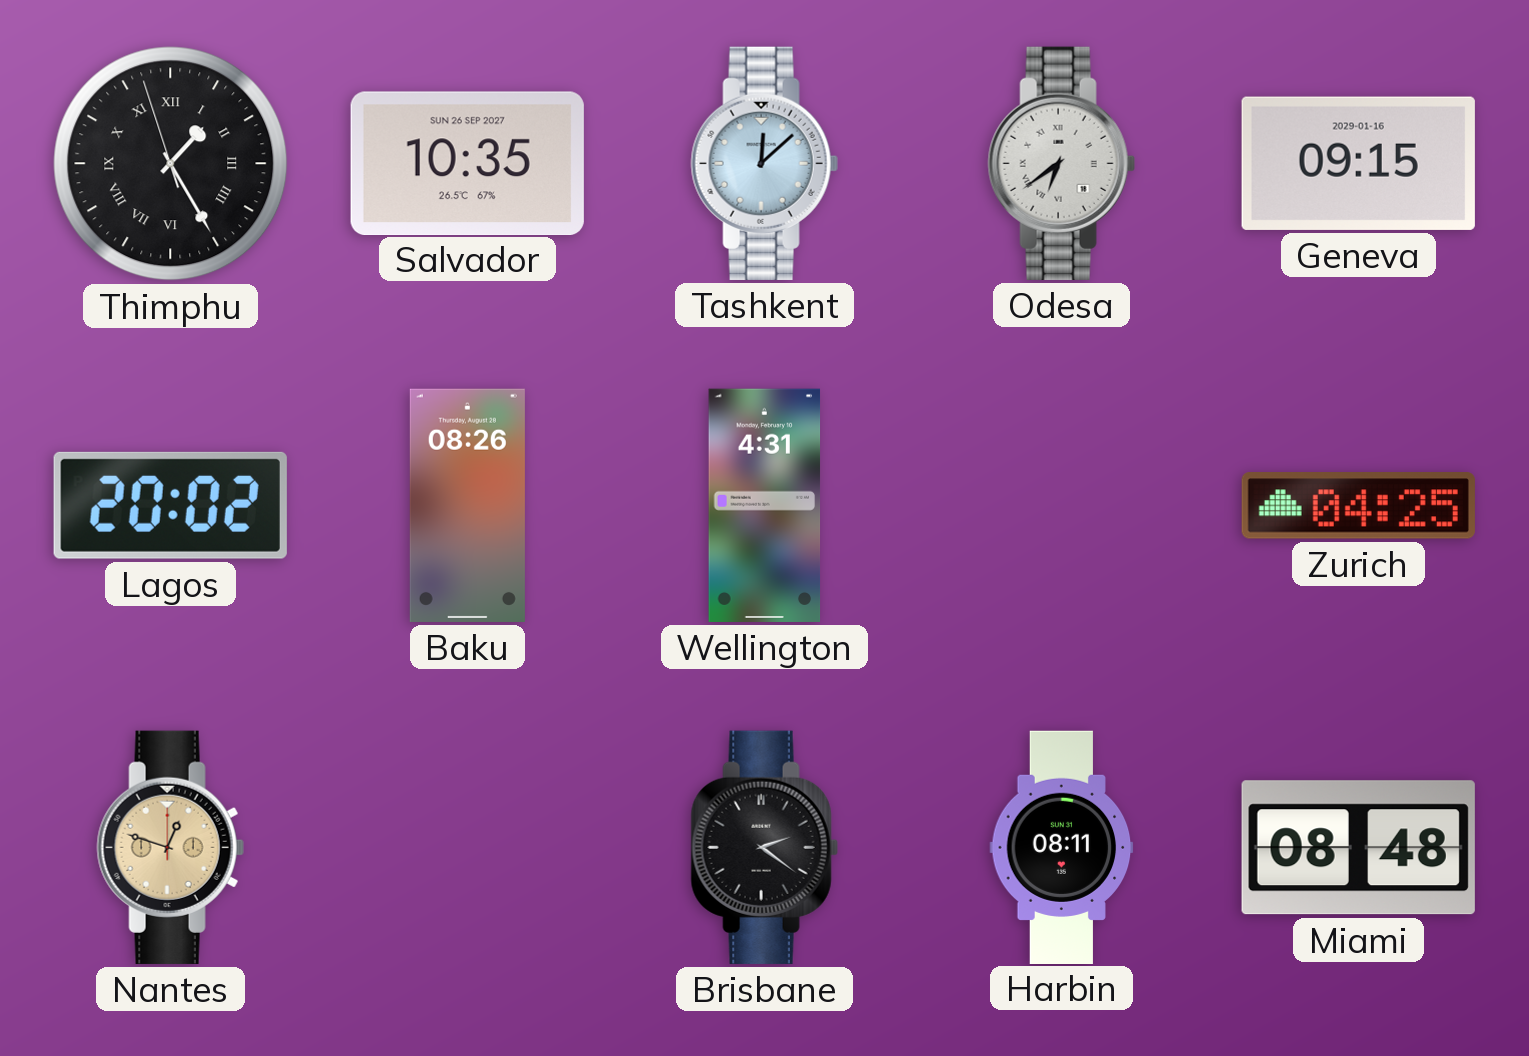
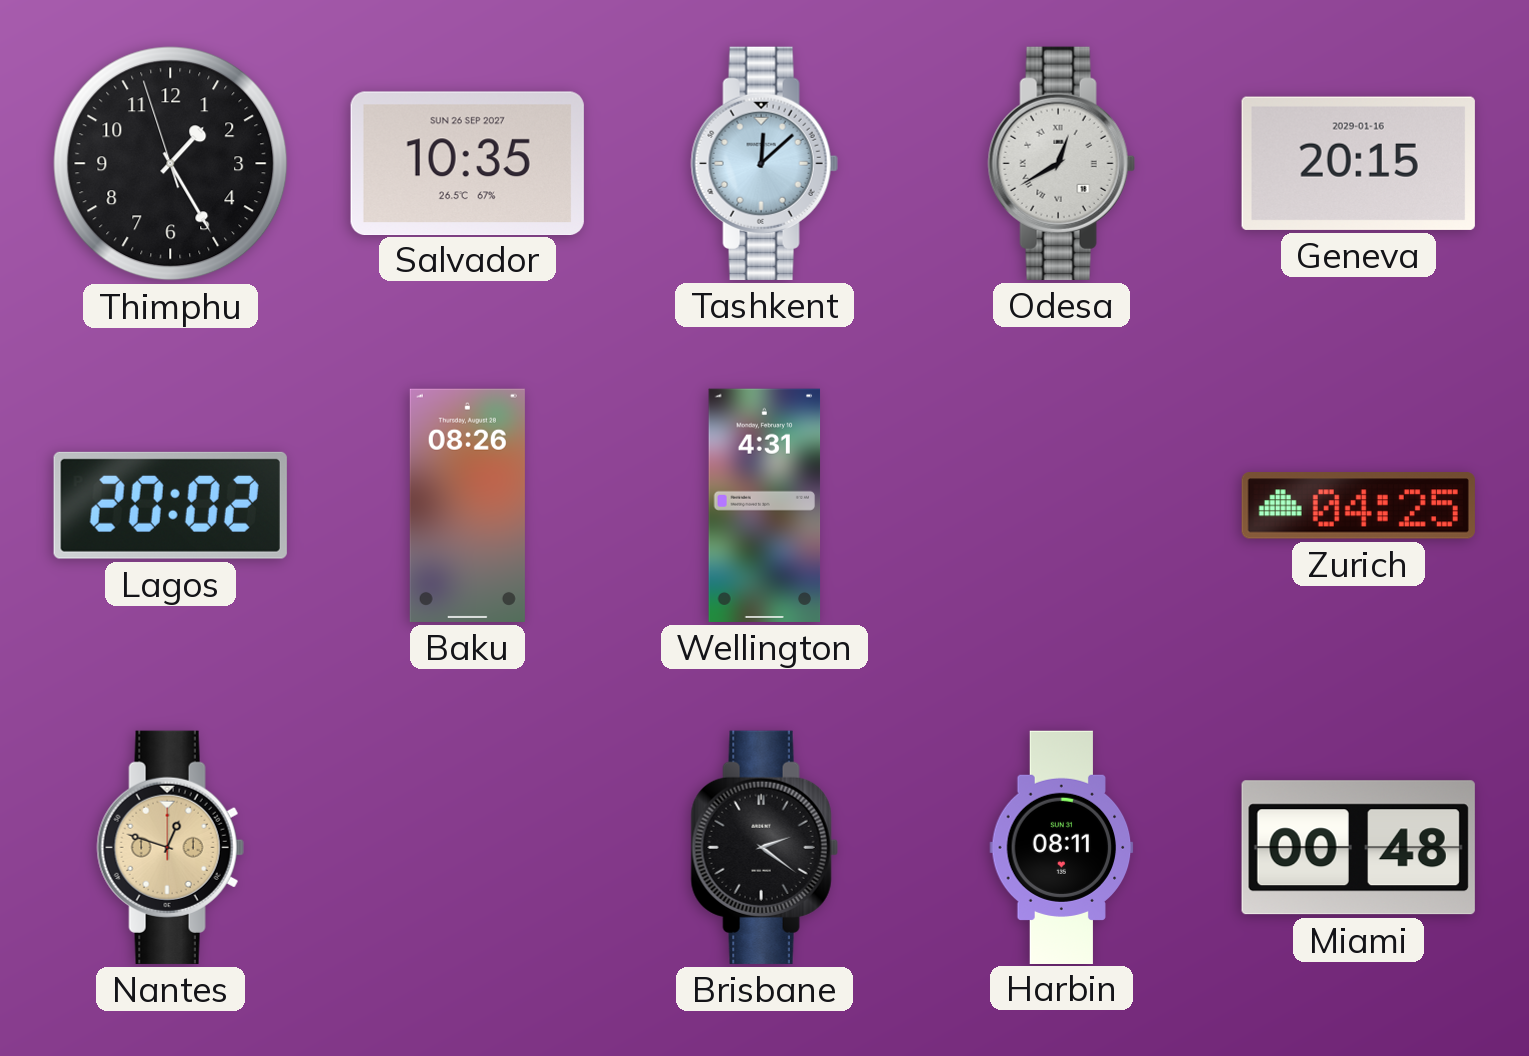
Thimphu numerals: Roman -> Arabic (171, 164)
Odesa: 6:39 -> 12:40 (1061, 163)
Geneva: 09:15 -> 20:15 (1358, 163)
Miami: 08:48 -> 00:48 (1358, 848)
